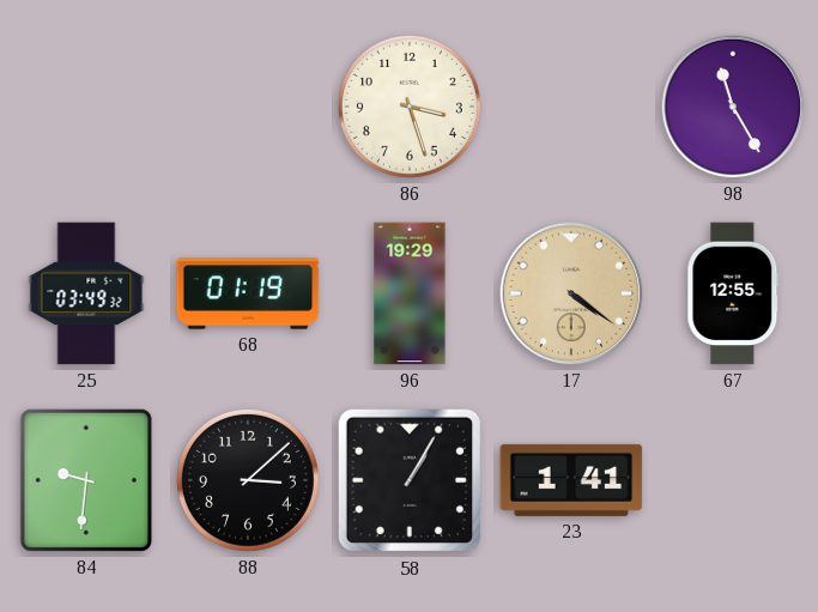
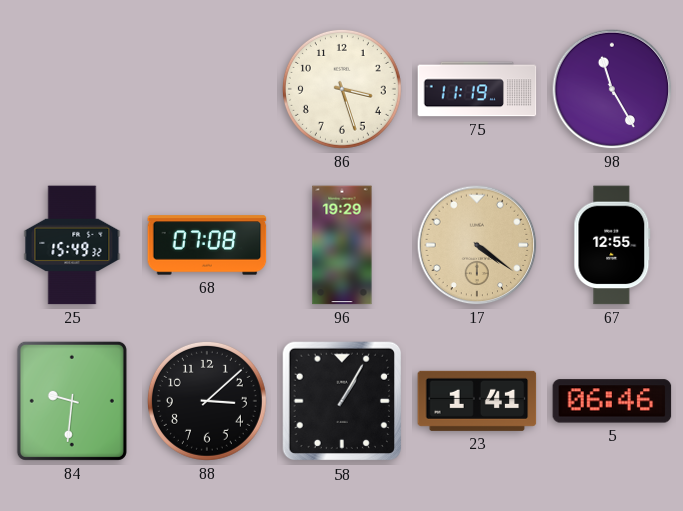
75: none -> 11:19 (477, 89)
25: 03:49 -> 15:49 (72, 245)
68: 01:19 -> 07:08 (207, 245)
5: none -> 06:46 (612, 401)
